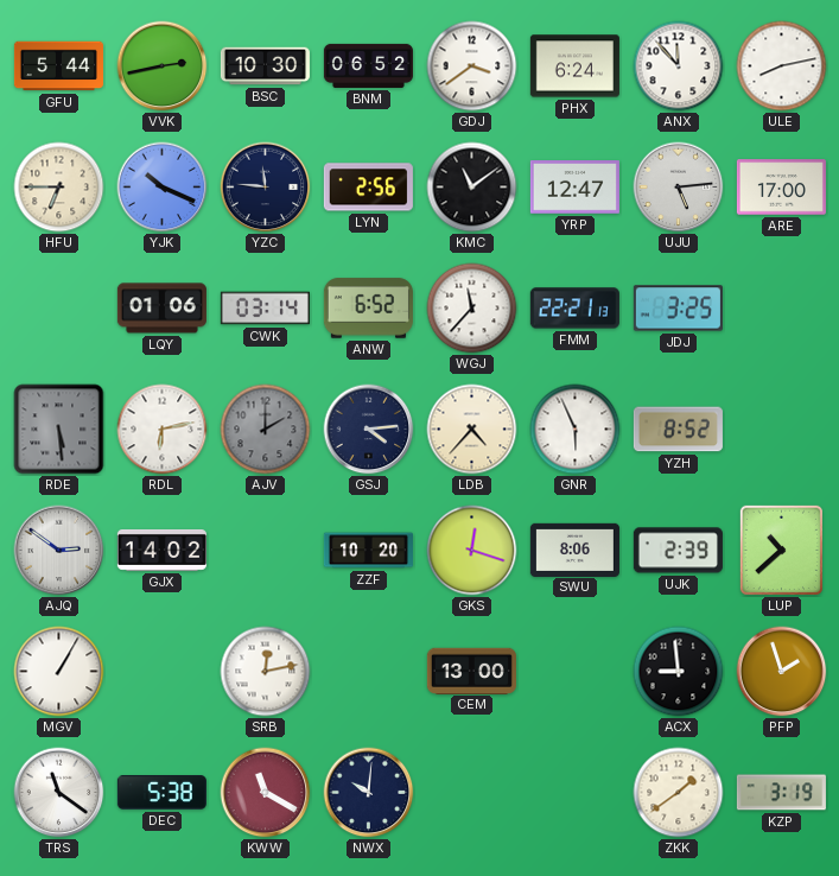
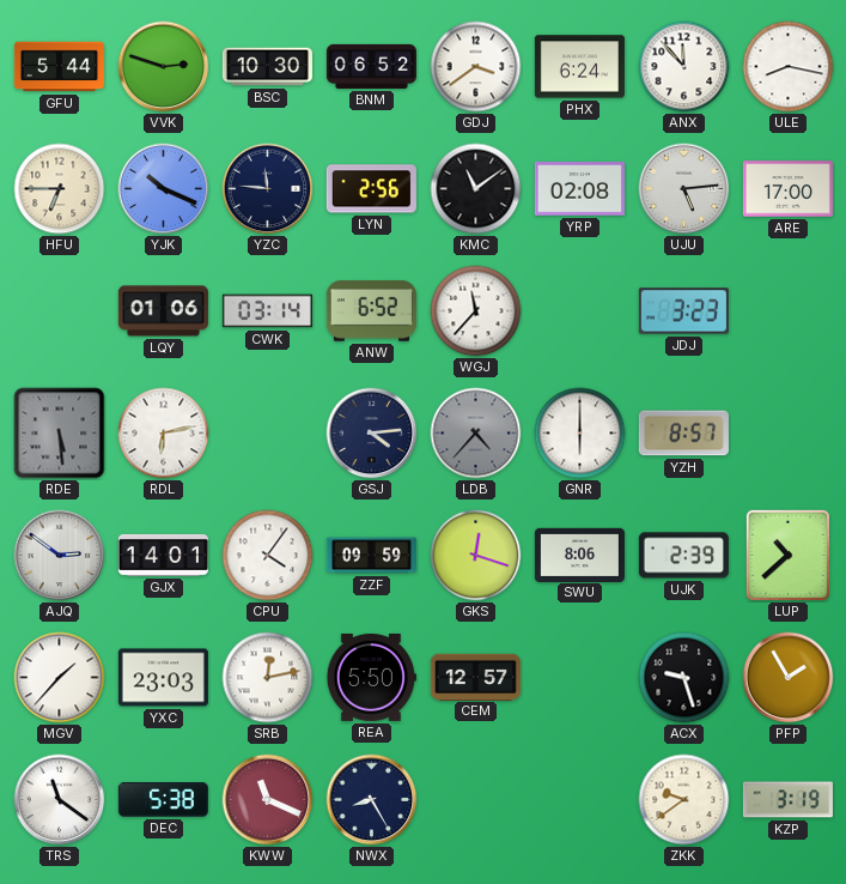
VVK: 2:43 -> 2:48 (164, 67)
ULE: 8:13 -> 8:17 (789, 67)
YRP: 12:47 -> 02:08 (579, 189)
FMM: 22:21 -> none (574, 309)
JDJ: 3:25 -> 3:23 (683, 311)
AJV: 2:00 -> none (266, 430)
LDB dial: cream -> grey (476, 434)
GNR: 5:56 -> 6:00 (580, 434)
YZH: 8:52 -> 8:57 (683, 434)
GJX: 14:02 -> 14:01 (163, 555)
CPU: none -> 4:06 (268, 556)
ZZF: 10:20 -> 09:59 (371, 556)
MGV: 1:05 -> 1:37 (60, 678)
YXC: none -> 23:03 (163, 678)
REA: none -> 5:50 (371, 677)
CEM: 13:00 -> 12:57 (475, 677)
ACX: 8:59 -> 9:27 (684, 678)
PFP: 1:57 -> 1:55 (789, 678)
KWW: 11:20 -> 11:19 (268, 800)
NWX: 10:01 -> 8:25 (372, 800)
ZKK: 1:39 -> 9:39 (684, 800)
